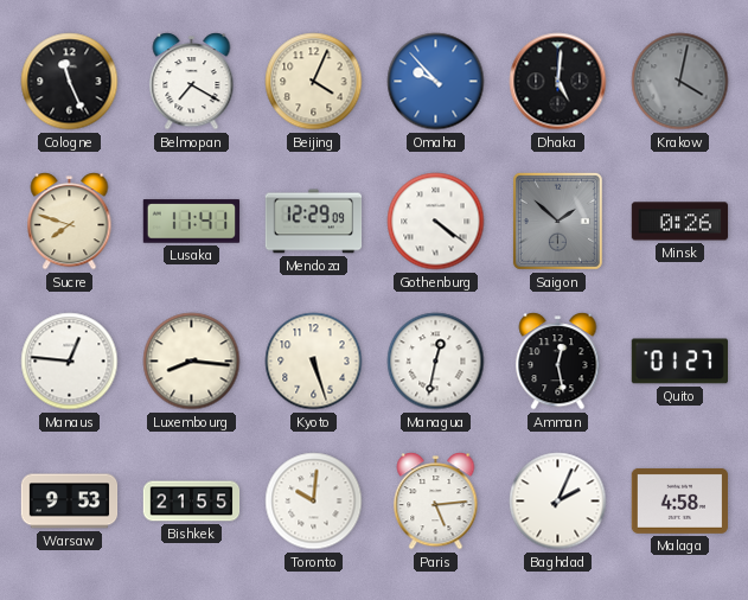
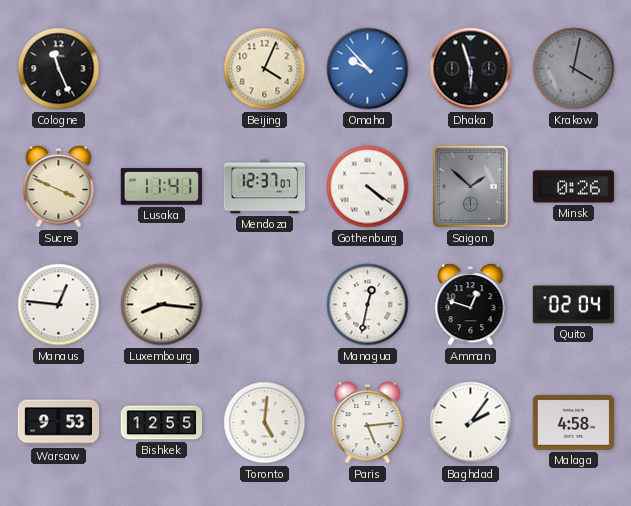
Belmopan: 7:20 -> none (192, 82)
Dhaka: 5:01 -> 5:57 (471, 69)
Sucre: 7:48 -> 3:49 (59, 187)
Mendoza: 12:29 -> 12:37 (265, 187)
Kyoto: 5:27 -> none (314, 362)
Amman: 12:28 -> 12:48 (471, 305)
Quito: 01:27 -> 02:04 (573, 305)
Bishkek: 21:55 -> 12:55 (162, 423)
Toronto: 10:01 -> 5:01 (265, 423)
Baghdad: 2:04 -> 2:06 (471, 423)
